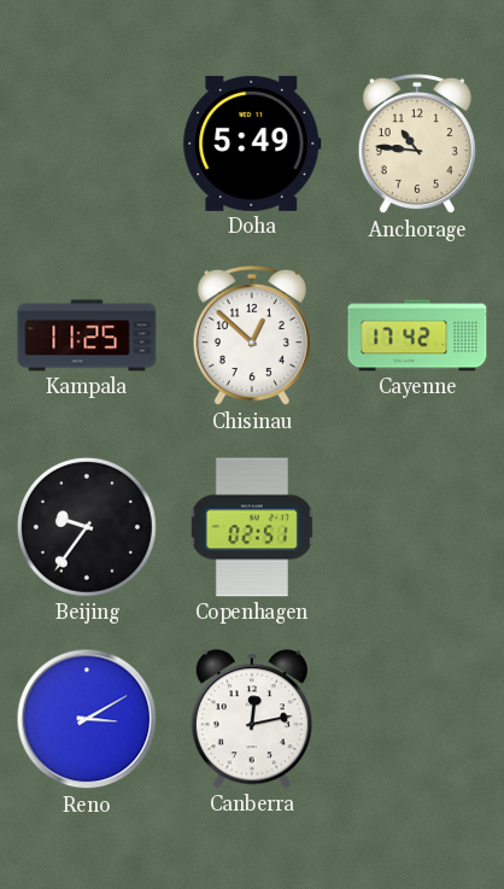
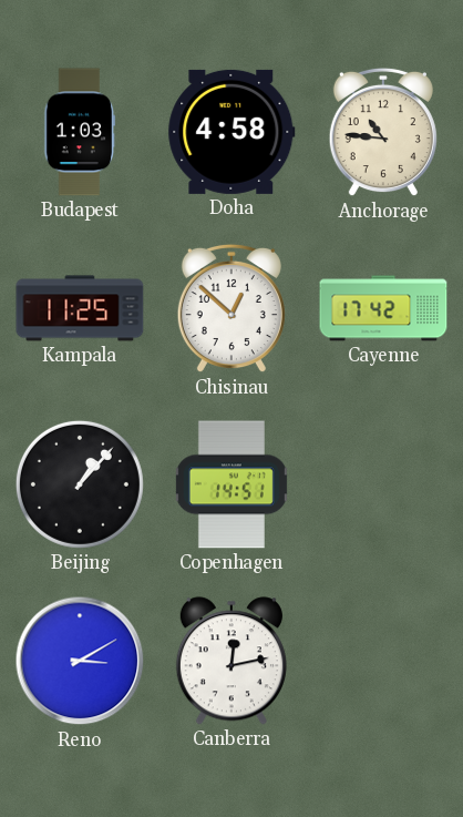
Budapest: none -> 1:03 (80, 132)
Doha: 5:49 -> 4:58 (231, 132)
Beijing: 9:36 -> 1:07 (80, 484)
Copenhagen: 02:51 -> 14:51 (231, 484)
